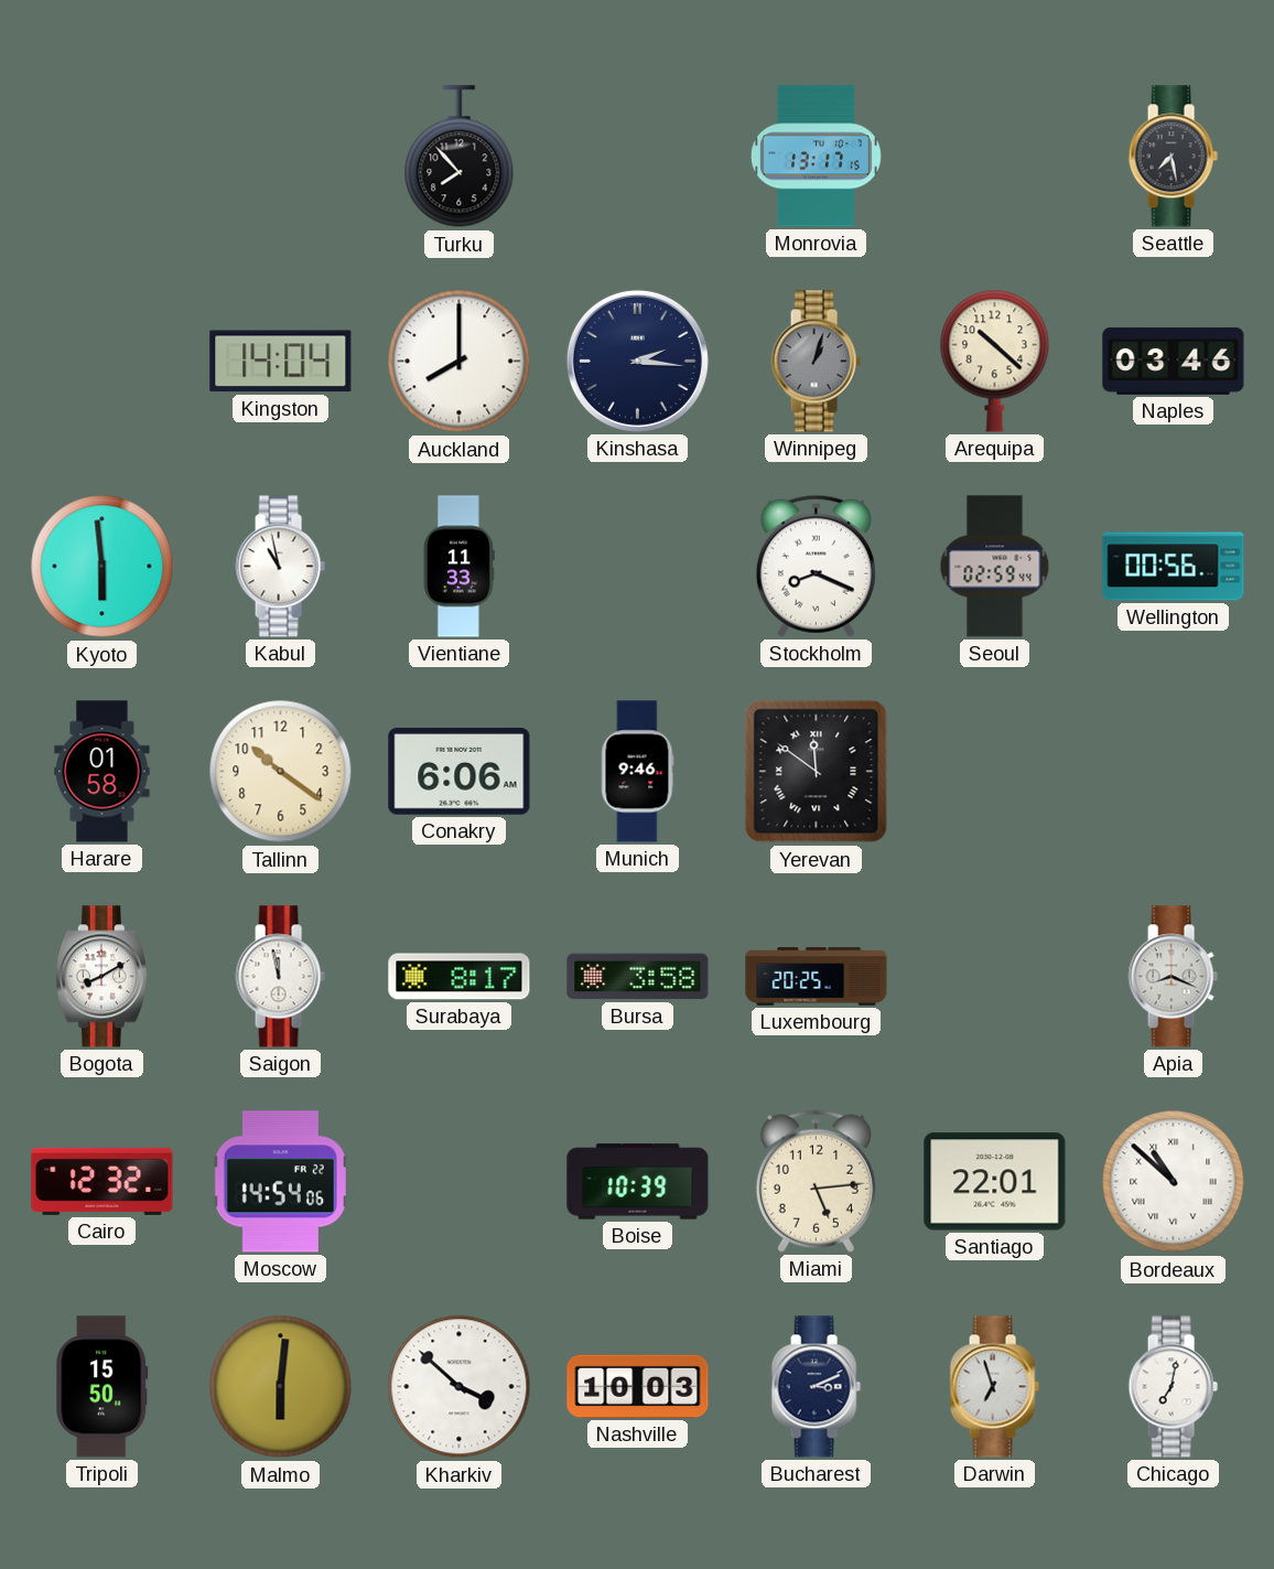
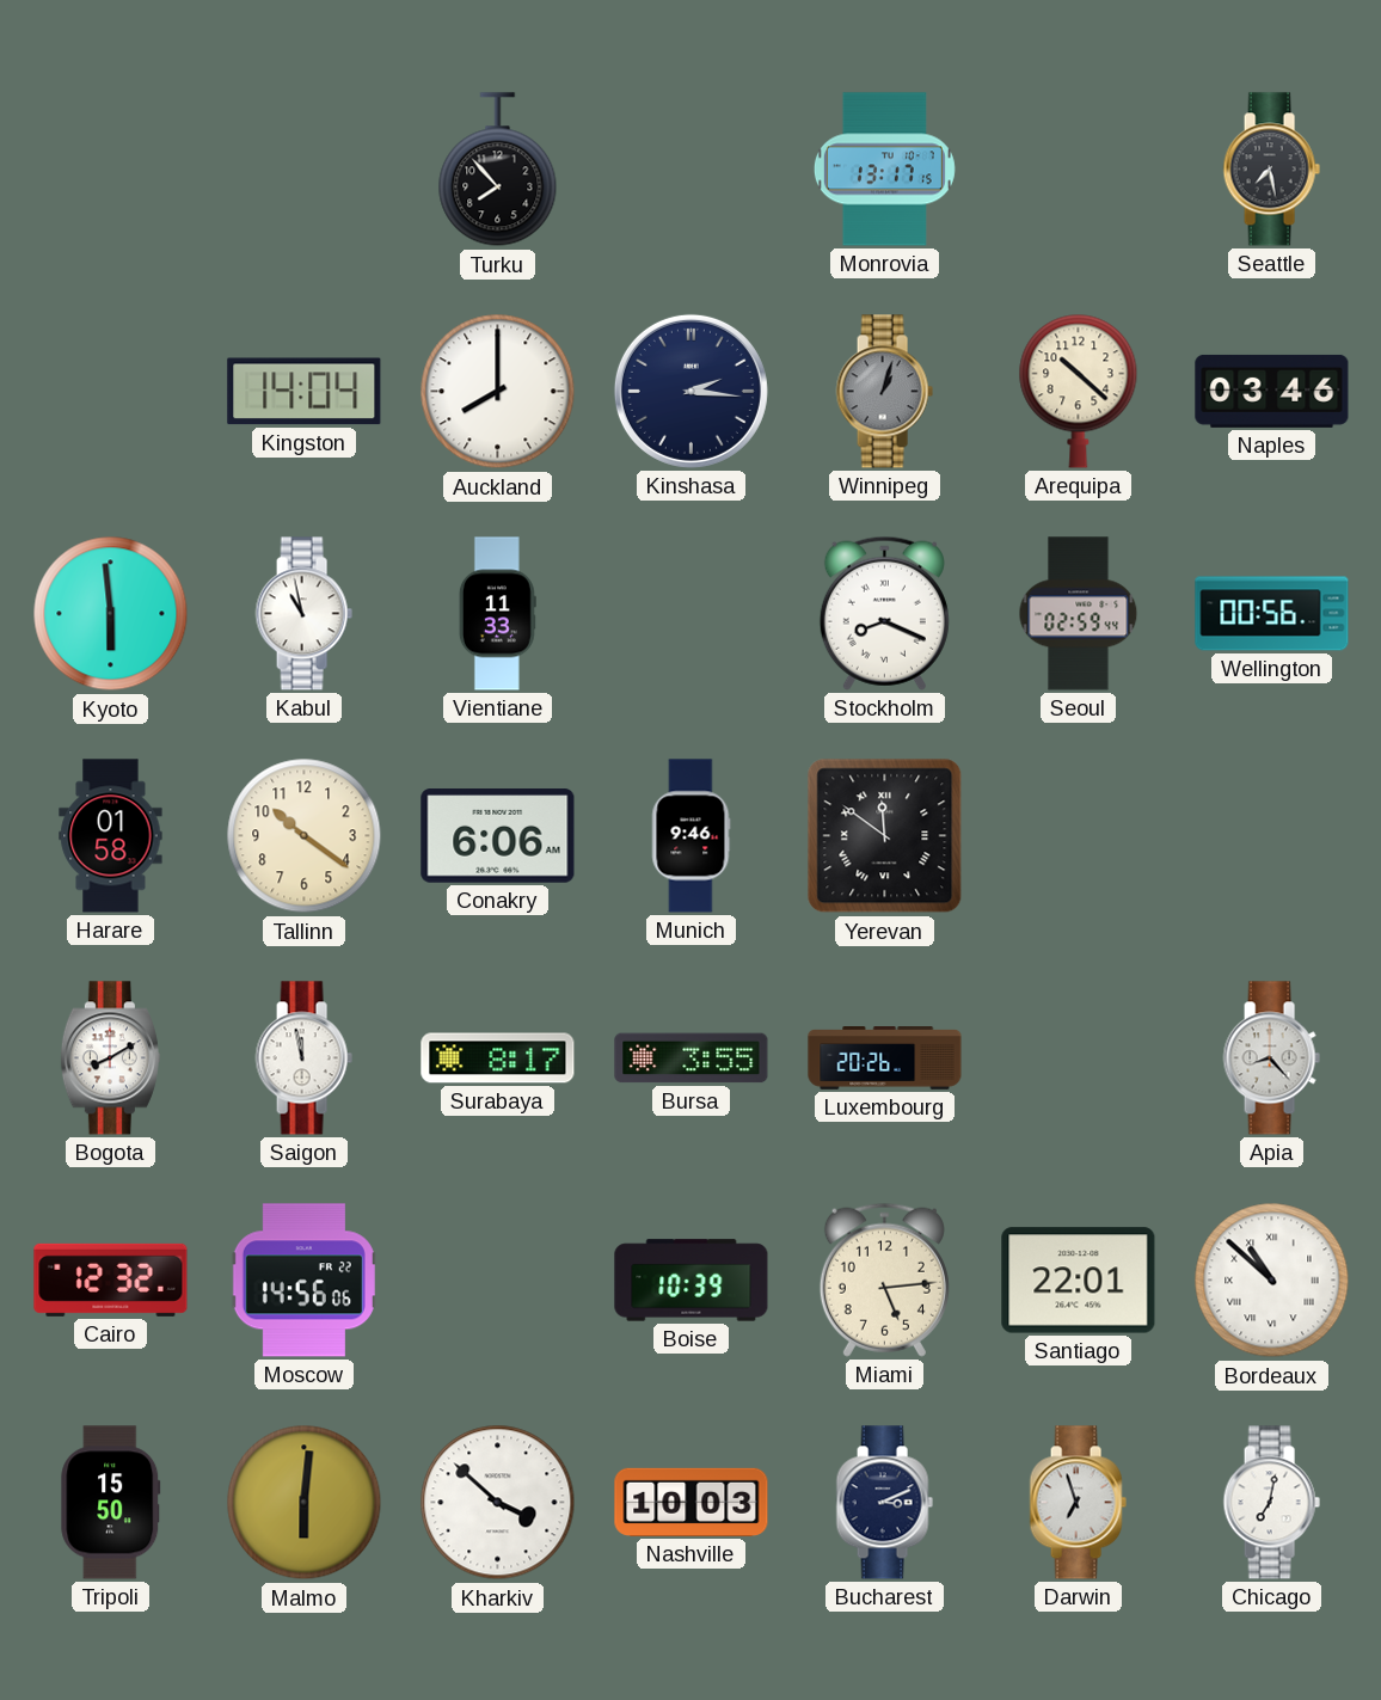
Bursa: 3:58 -> 3:55 (692, 1058)
Luxembourg: 20:25 -> 20:26 (885, 1058)
Apia: 8:19 -> 8:23 (1271, 1058)
Moscow: 14:54 -> 14:56 (303, 1281)
